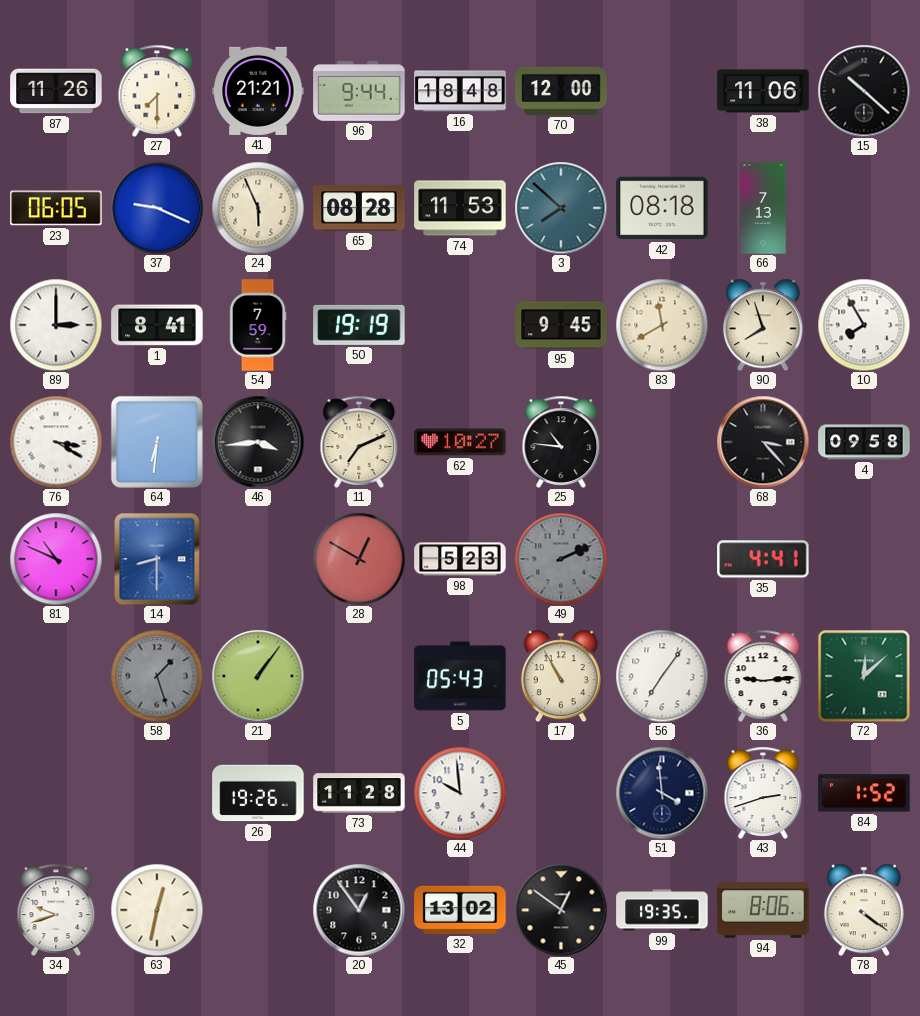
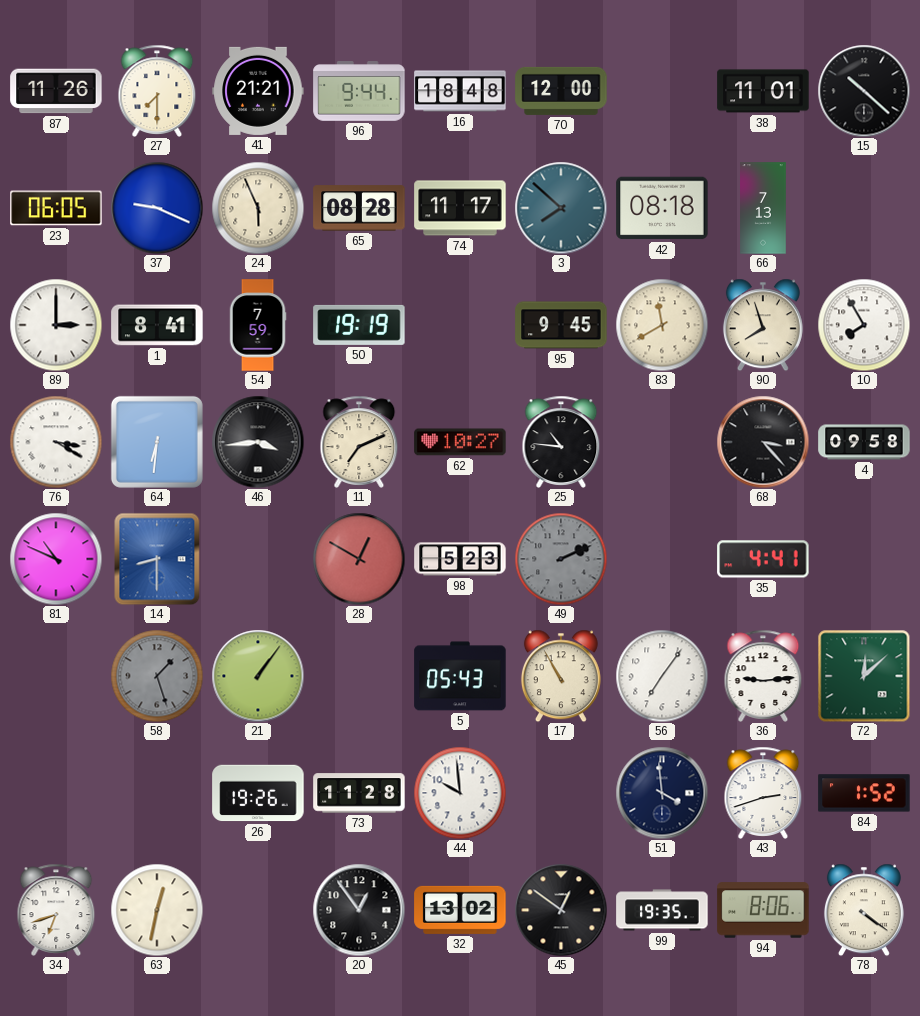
38: 11:06 -> 11:01 (763, 91)
74: 11:53 -> 11:17 (460, 208)
34: 9:42 -> 6:42 (56, 910)
